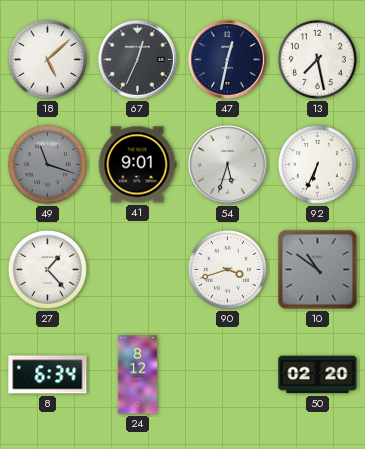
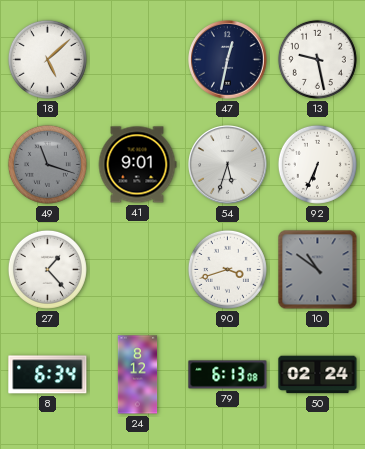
67: 12:34 -> none (138, 60)
13: 7:28 -> 9:28 (317, 59)
79: none -> 6:13 (228, 375)
50: 02:20 -> 02:24 (318, 375)
